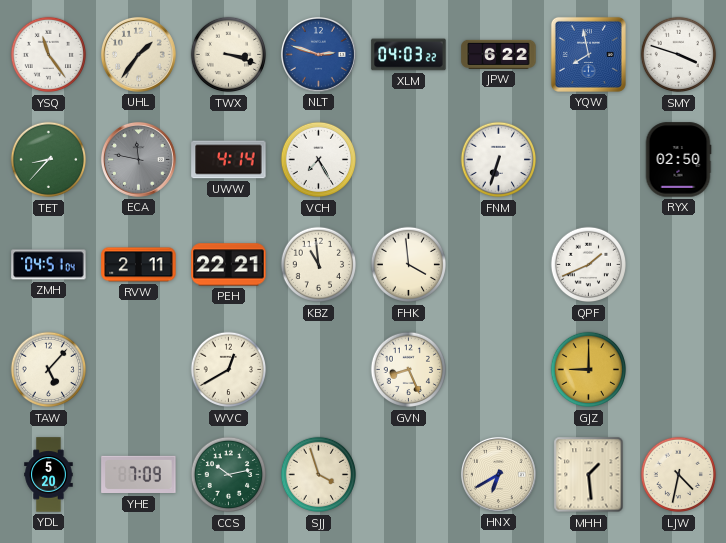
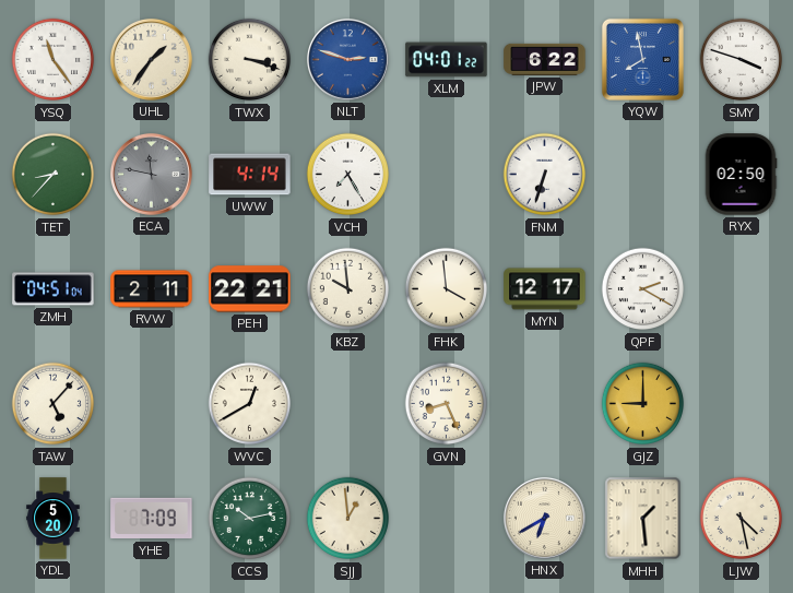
XLM: 04:03 -> 04:01 (447, 60)
KBZ: 10:59 -> 9:59 (348, 289)
MYN: none -> 12:17 (545, 289)
QPF: 1:41 -> 2:20 (643, 289)
SJJ: 3:57 -> 12:59 (348, 519)
LJW: 4:32 -> 4:28 (742, 519)
